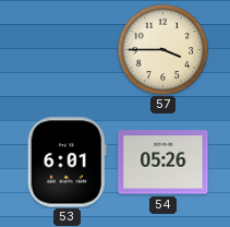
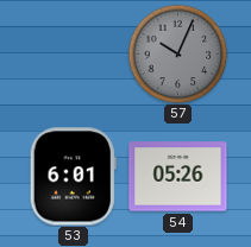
57: 3:45 -> 10:04 (177, 53)
57 dial: cream -> grey (177, 53)
